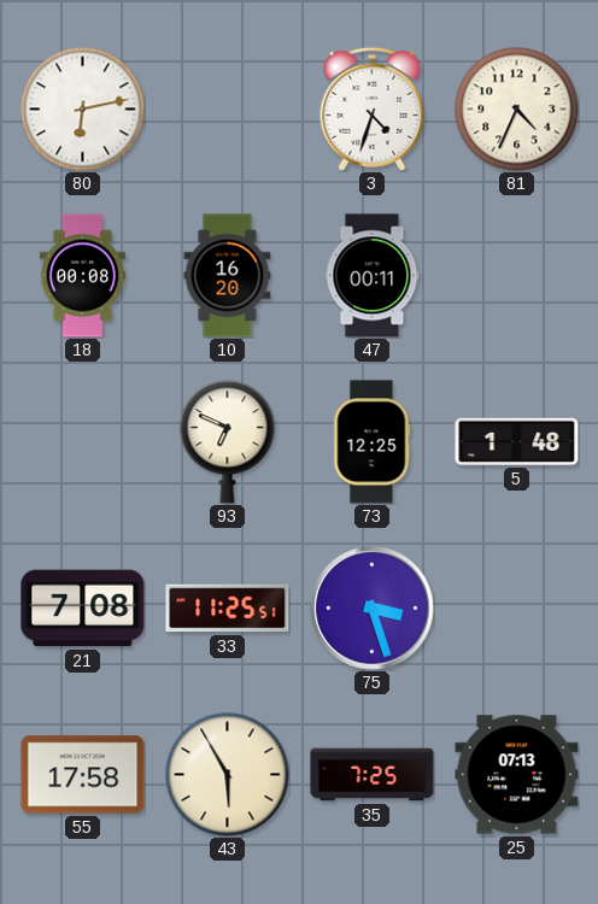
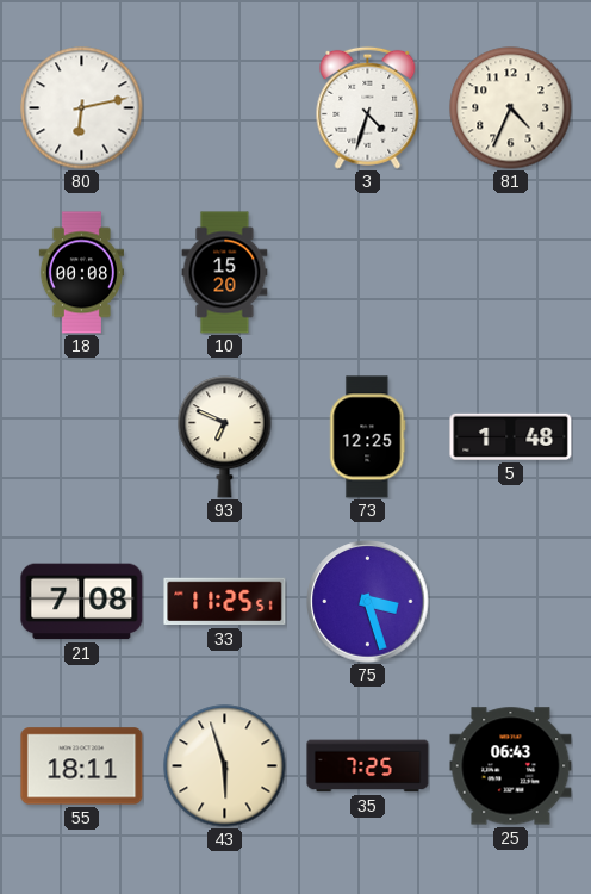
10: 16:20 -> 15:20 (225, 273)
47: 00:11 -> none (373, 276)
55: 17:58 -> 18:11 (82, 766)
43: 5:55 -> 5:57 (225, 766)
25: 07:13 -> 06:43 (511, 766)
